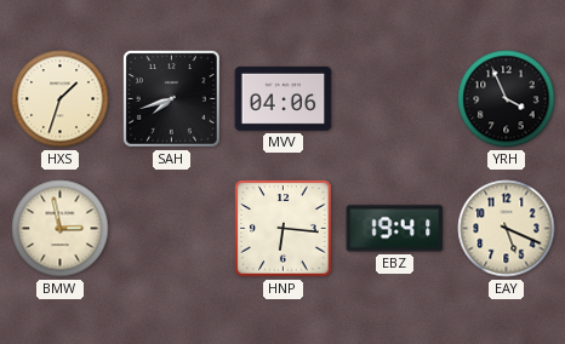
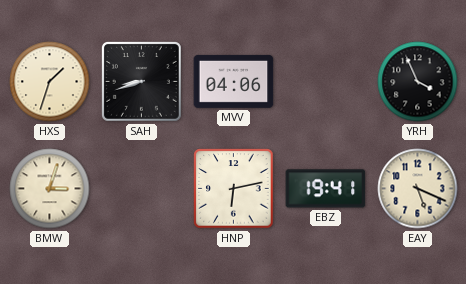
SAH: 7:42 -> 8:42 (141, 81)
BMW: 2:58 -> 3:03 (50, 189)
HNP: 6:16 -> 6:13 (234, 189)
